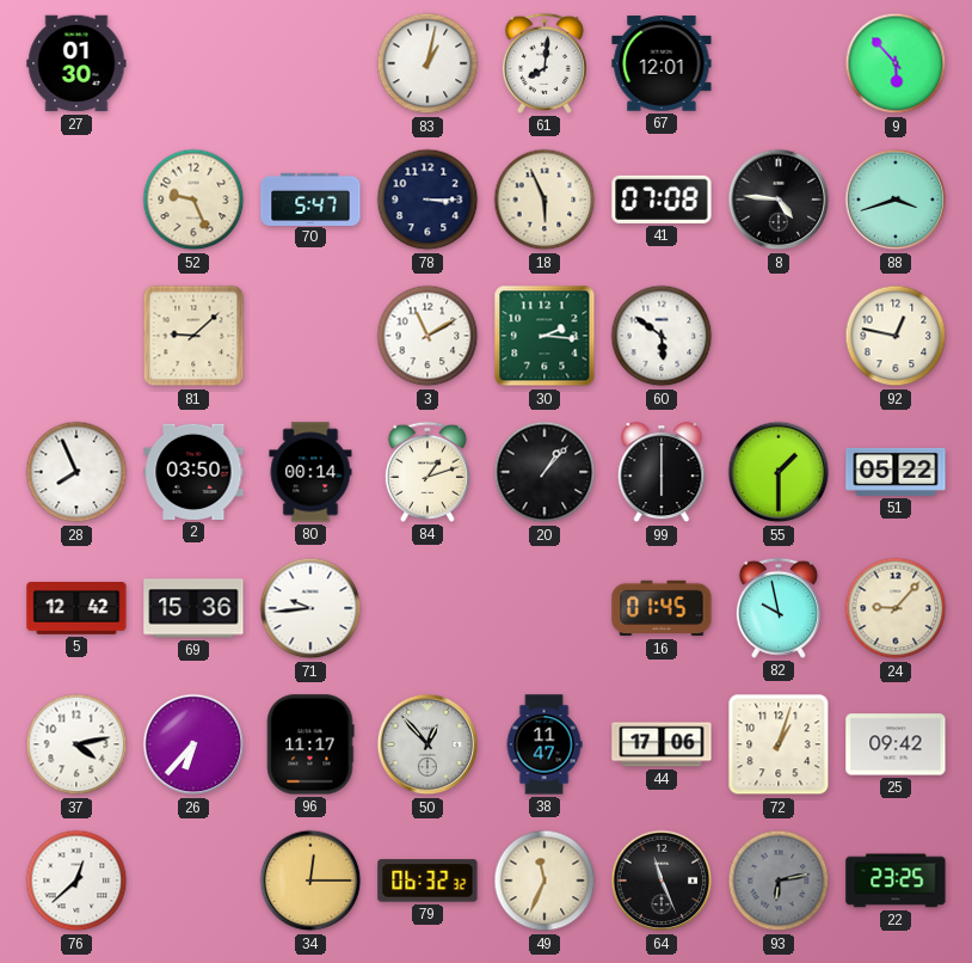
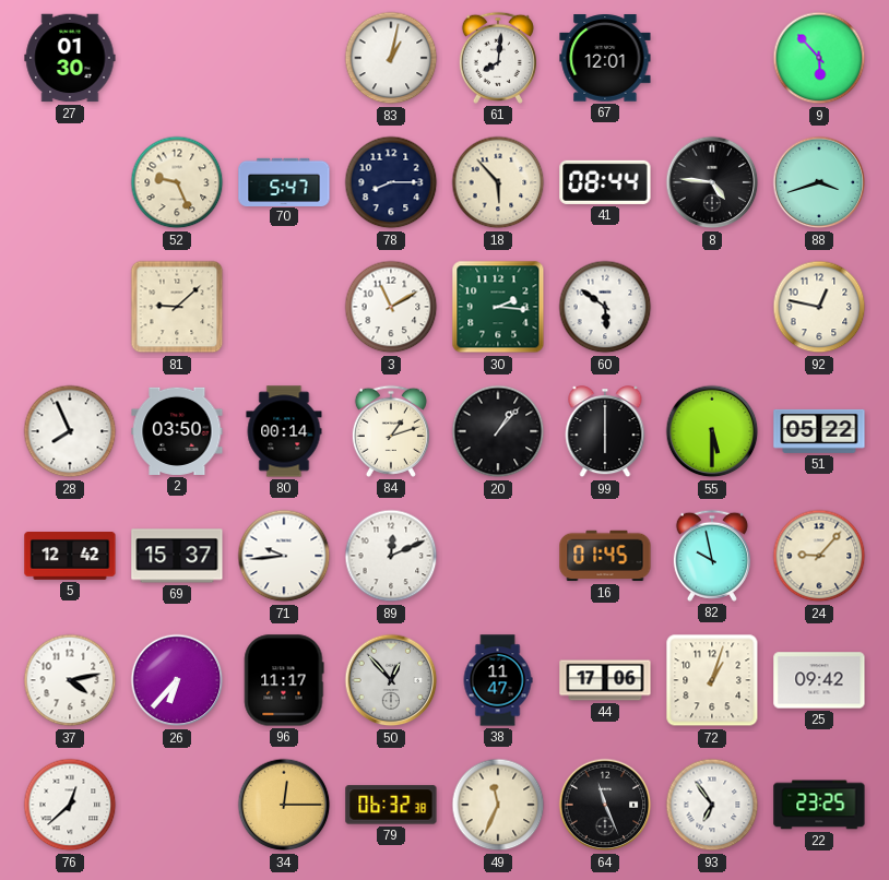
78: 3:15 -> 8:15 (391, 182)
18: 5:56 -> 5:53 (498, 182)
41: 07:08 -> 08:44 (605, 182)
55: 1:30 -> 5:30 (712, 431)
69: 15:36 -> 15:37 (177, 556)
89: none -> 12:11 (391, 556)
79: 06:32:32 -> 06:32:38 (391, 805)
93: 6:13 -> 6:54 (712, 805)
93 dial: grey -> white (712, 805)
